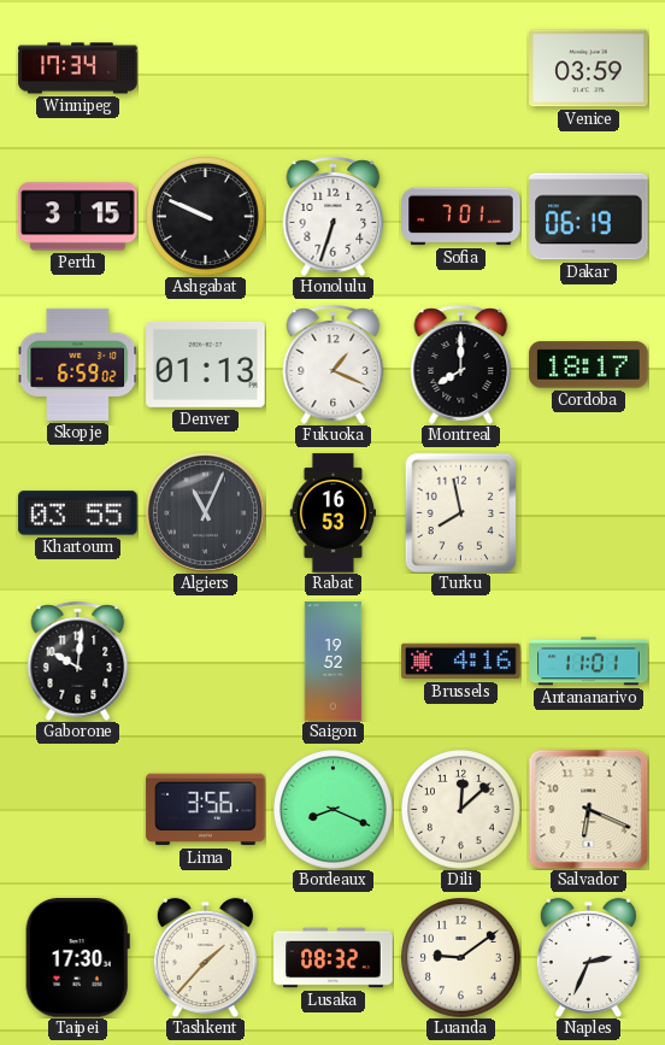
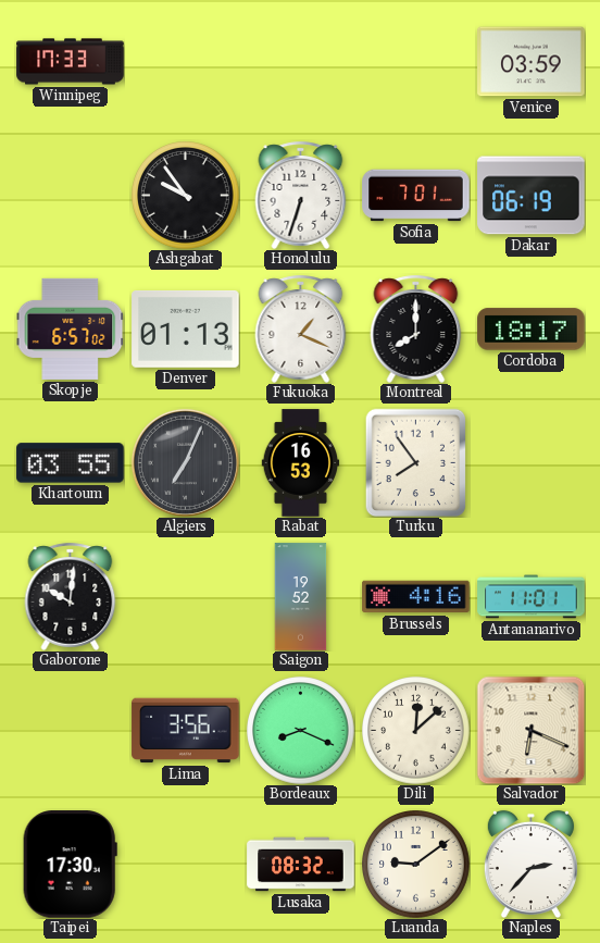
Winnipeg: 17:34 -> 17:33 (71, 62)
Perth: 3:15 -> none (78, 217)
Ashgabat: 9:49 -> 9:54 (186, 196)
Skopje: 6:59 -> 6:57 (70, 328)
Algiers: 11:04 -> 7:04 (185, 462)
Turku: 7:58 -> 7:54 (416, 462)
Tashkent: 1:37 -> none (205, 957)
Naples: 2:34 -> 2:37 (530, 864)
